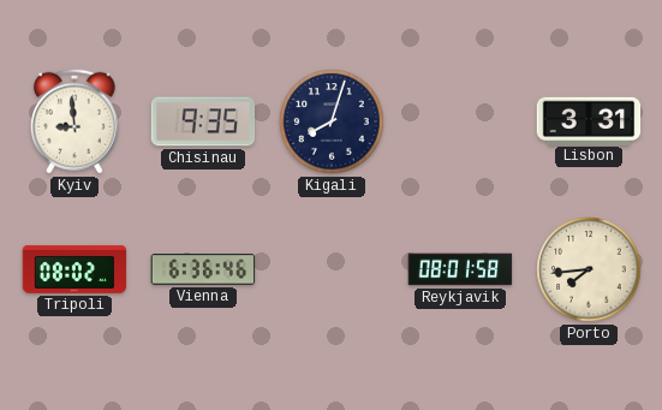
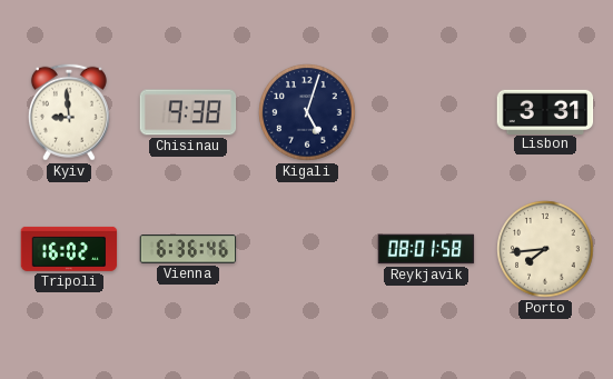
Chisinau: 9:35 -> 9:38 (188, 112)
Kigali: 8:03 -> 5:03 (307, 112)
Tripoli: 08:02 -> 16:02 (69, 249)
